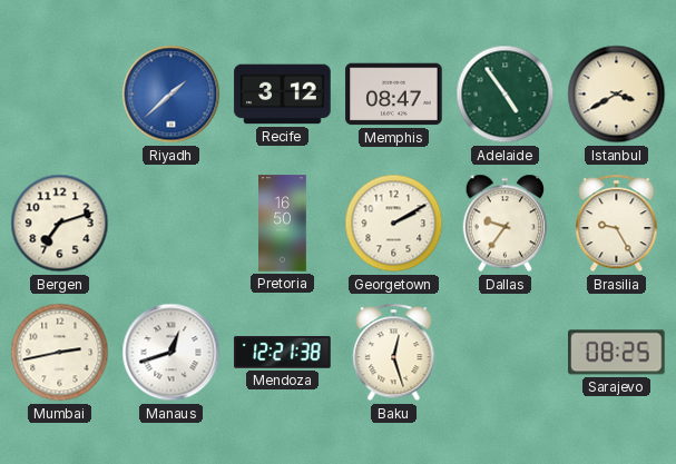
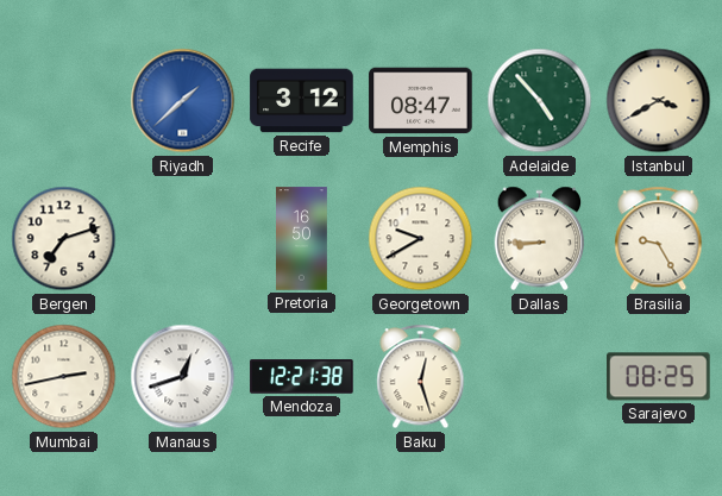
Adelaide: 4:54 -> 4:53 (540, 101)
Georgetown: 2:10 -> 9:40 (421, 239)
Dallas: 9:36 -> 8:45 (540, 239)
